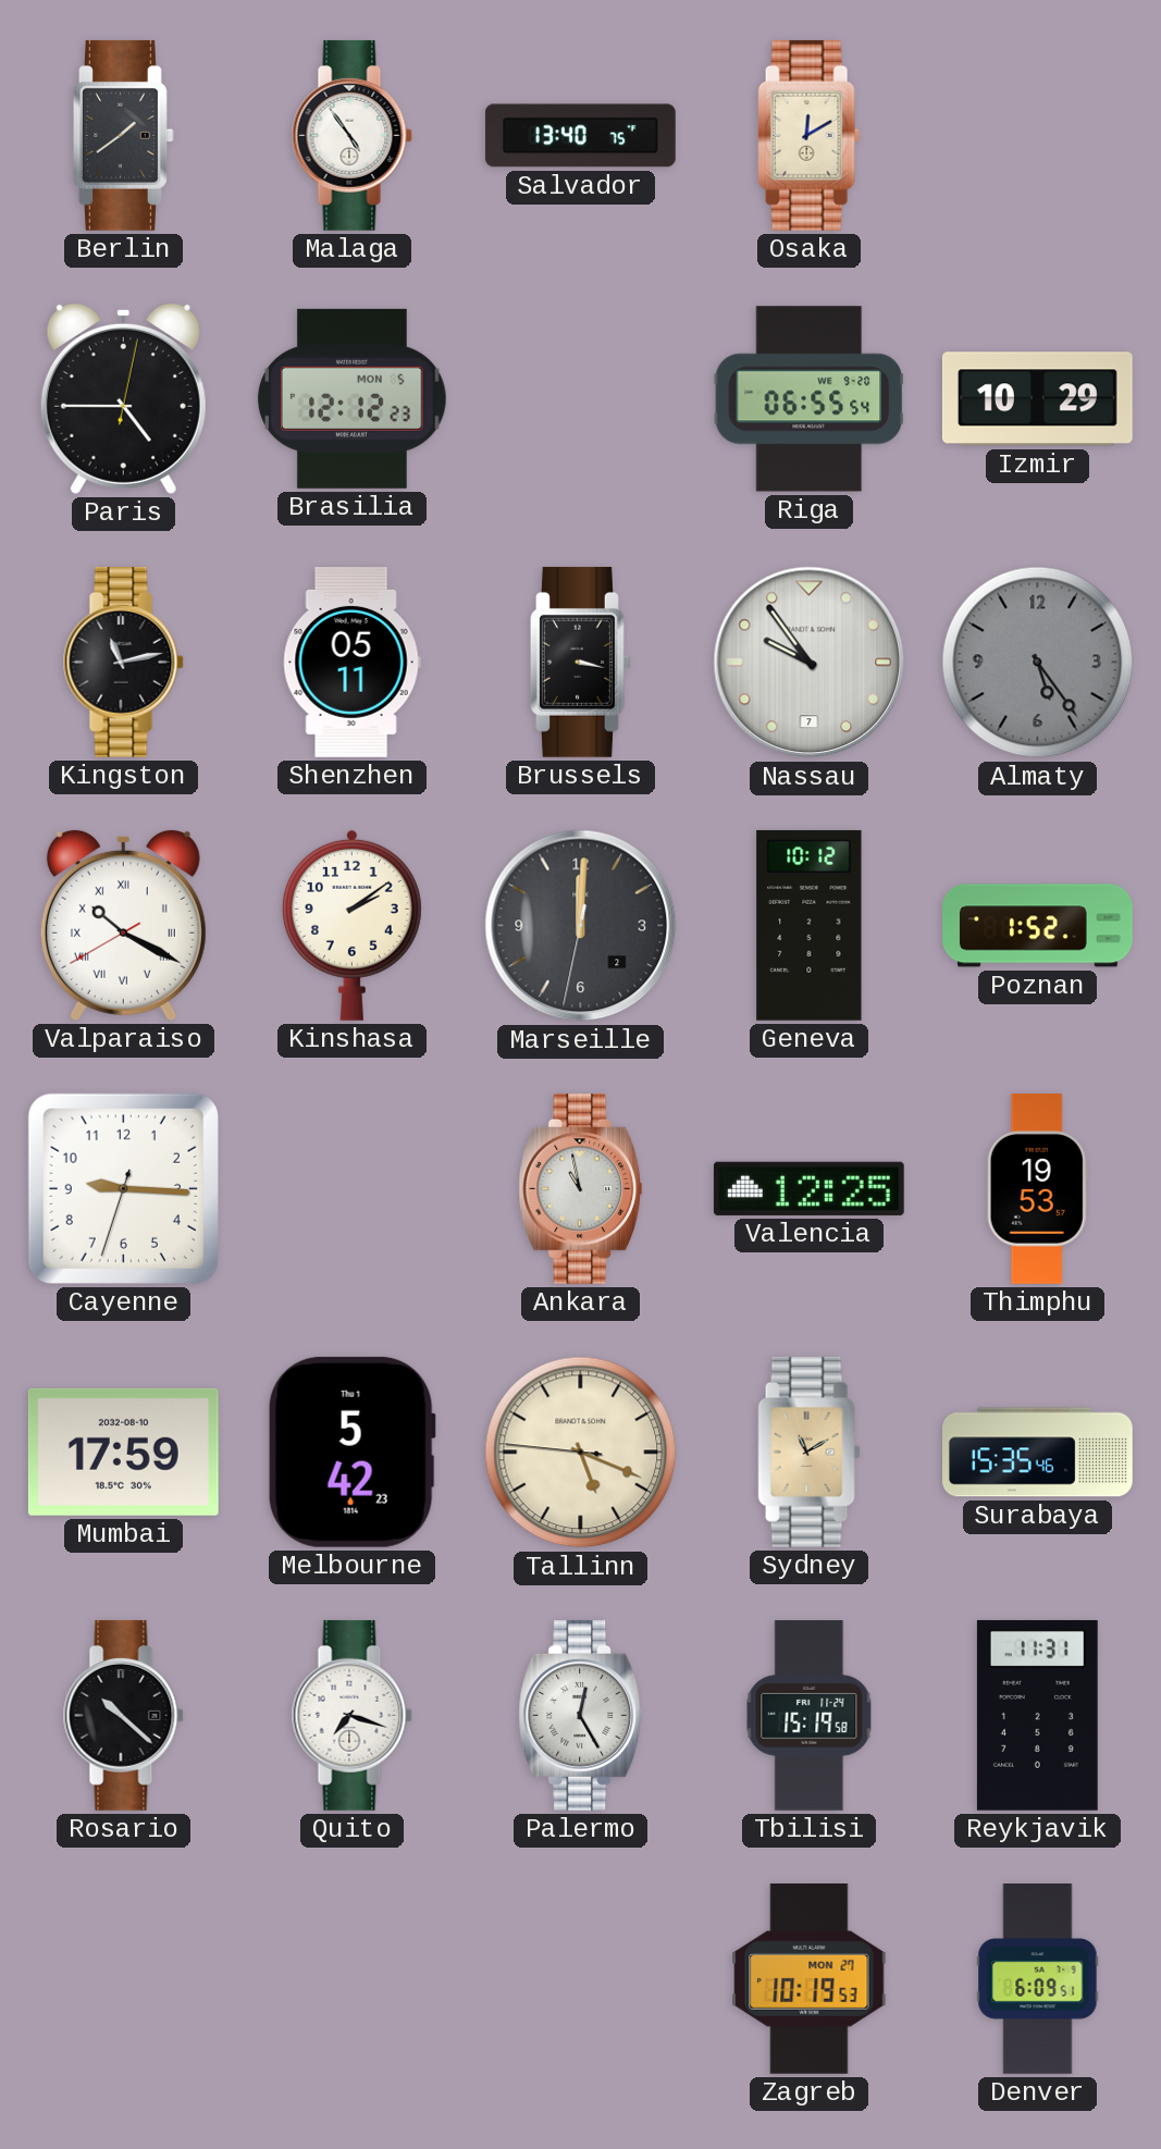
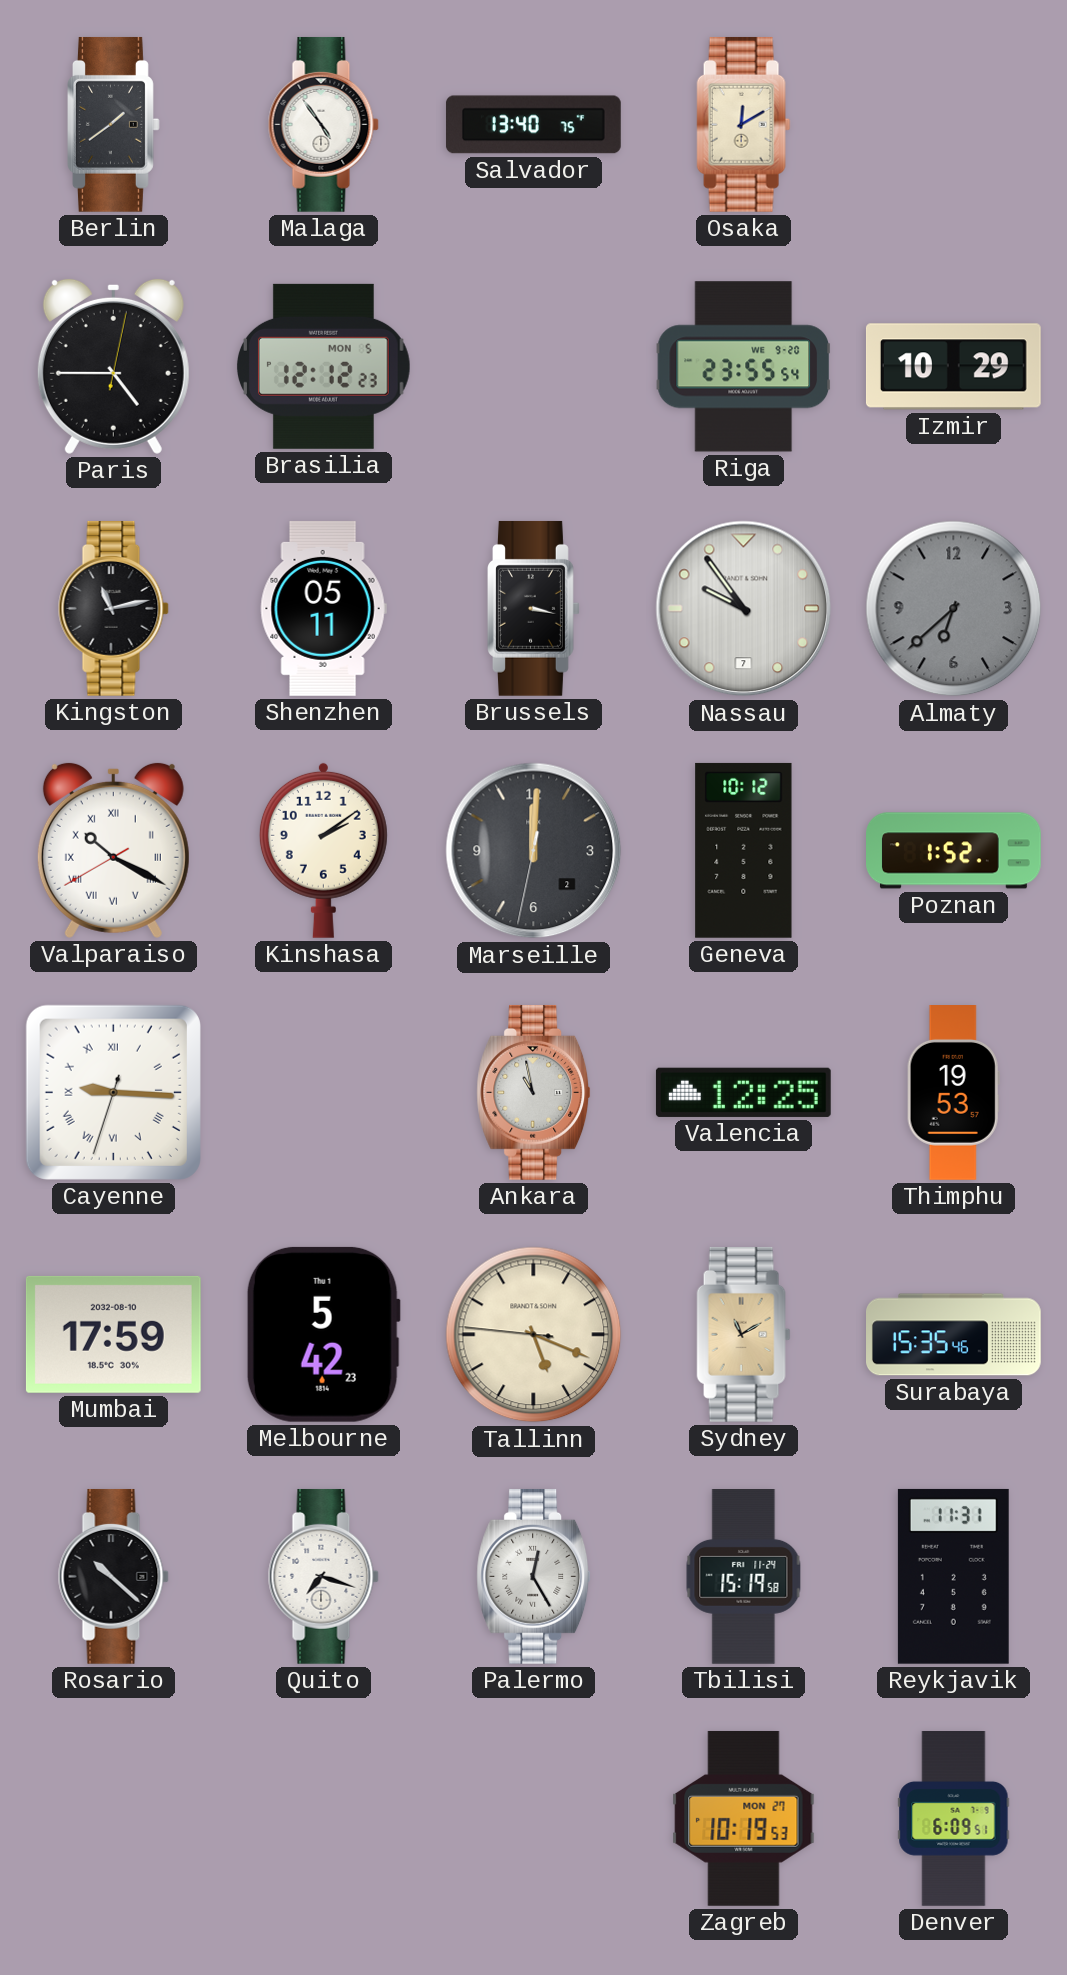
Riga: 06:55 -> 23:55 (743, 367)
Almaty: 5:24 -> 6:38 (954, 609)
Cayenne numerals: Arabic -> Roman (113, 1092)
